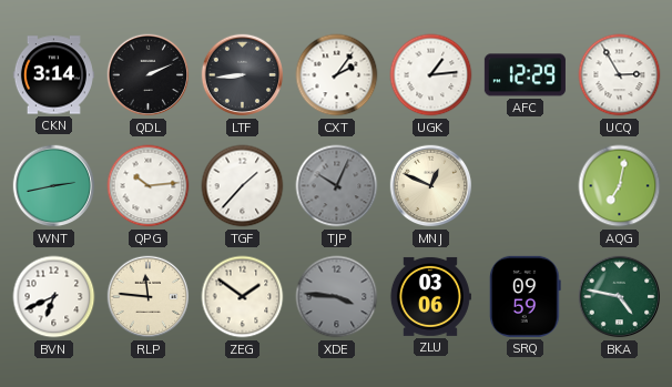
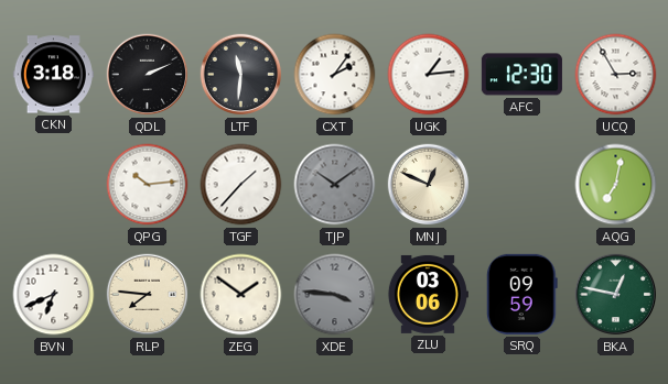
CKN: 3:14 -> 3:18 (53, 75)
LTF: 8:44 -> 11:31 (241, 75)
AFC: 12:29 -> 12:30 (521, 75)
WNT: 2:43 -> none (54, 186)
TJP: 10:04 -> 10:09 (335, 185)
RLP: 11:46 -> 7:46 (148, 295)
BKA: 4:47 -> 12:47 (616, 295)
